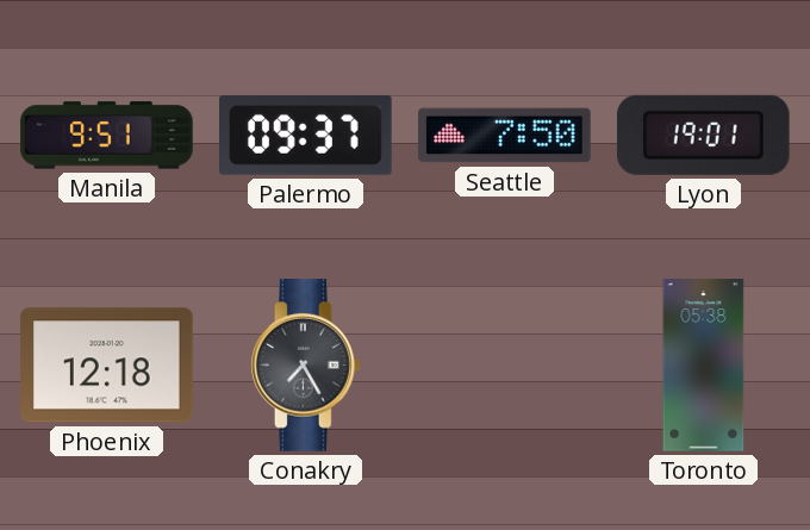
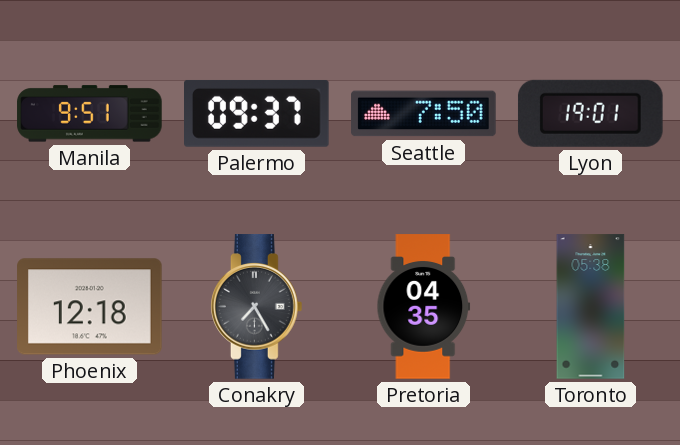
Pretoria: none -> 04:35 (424, 307)
